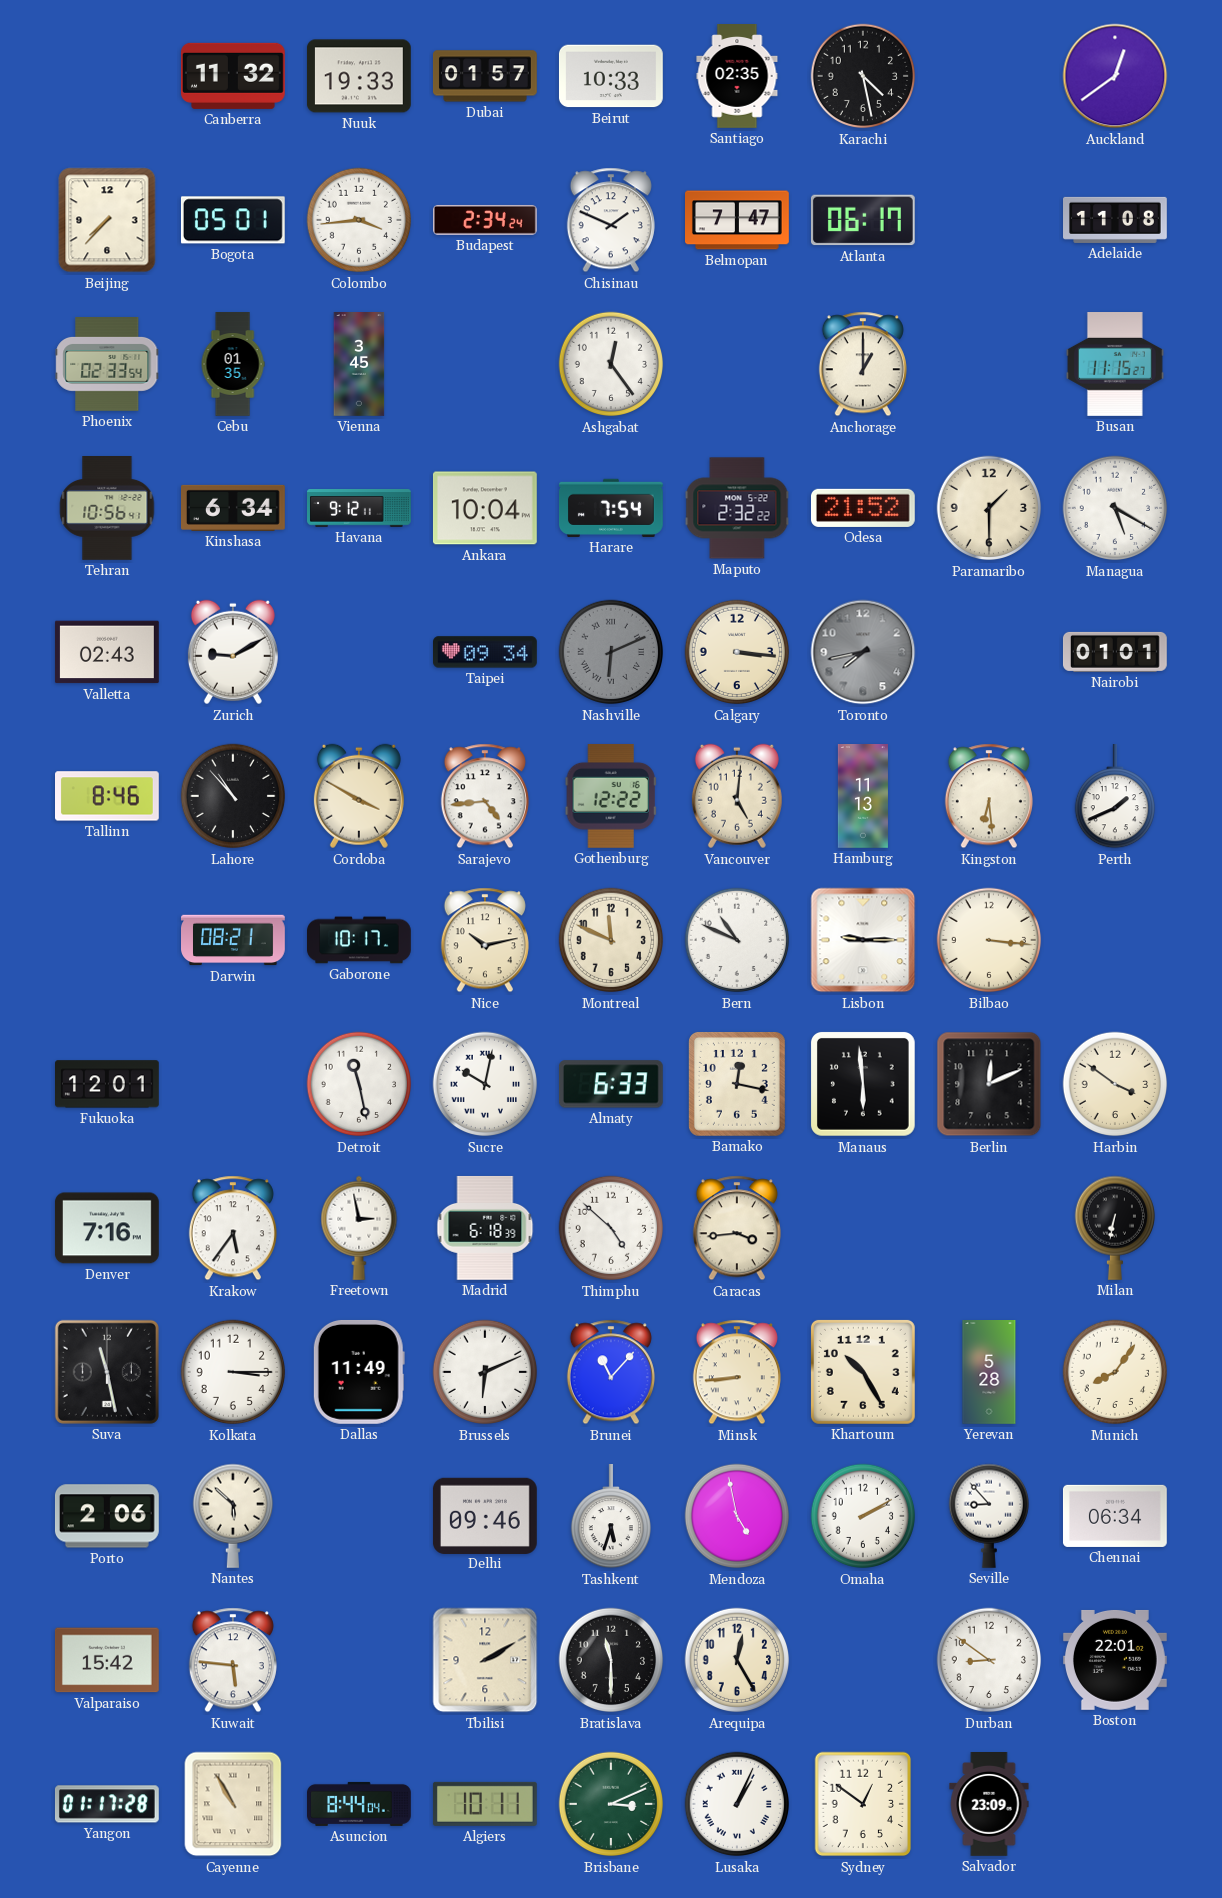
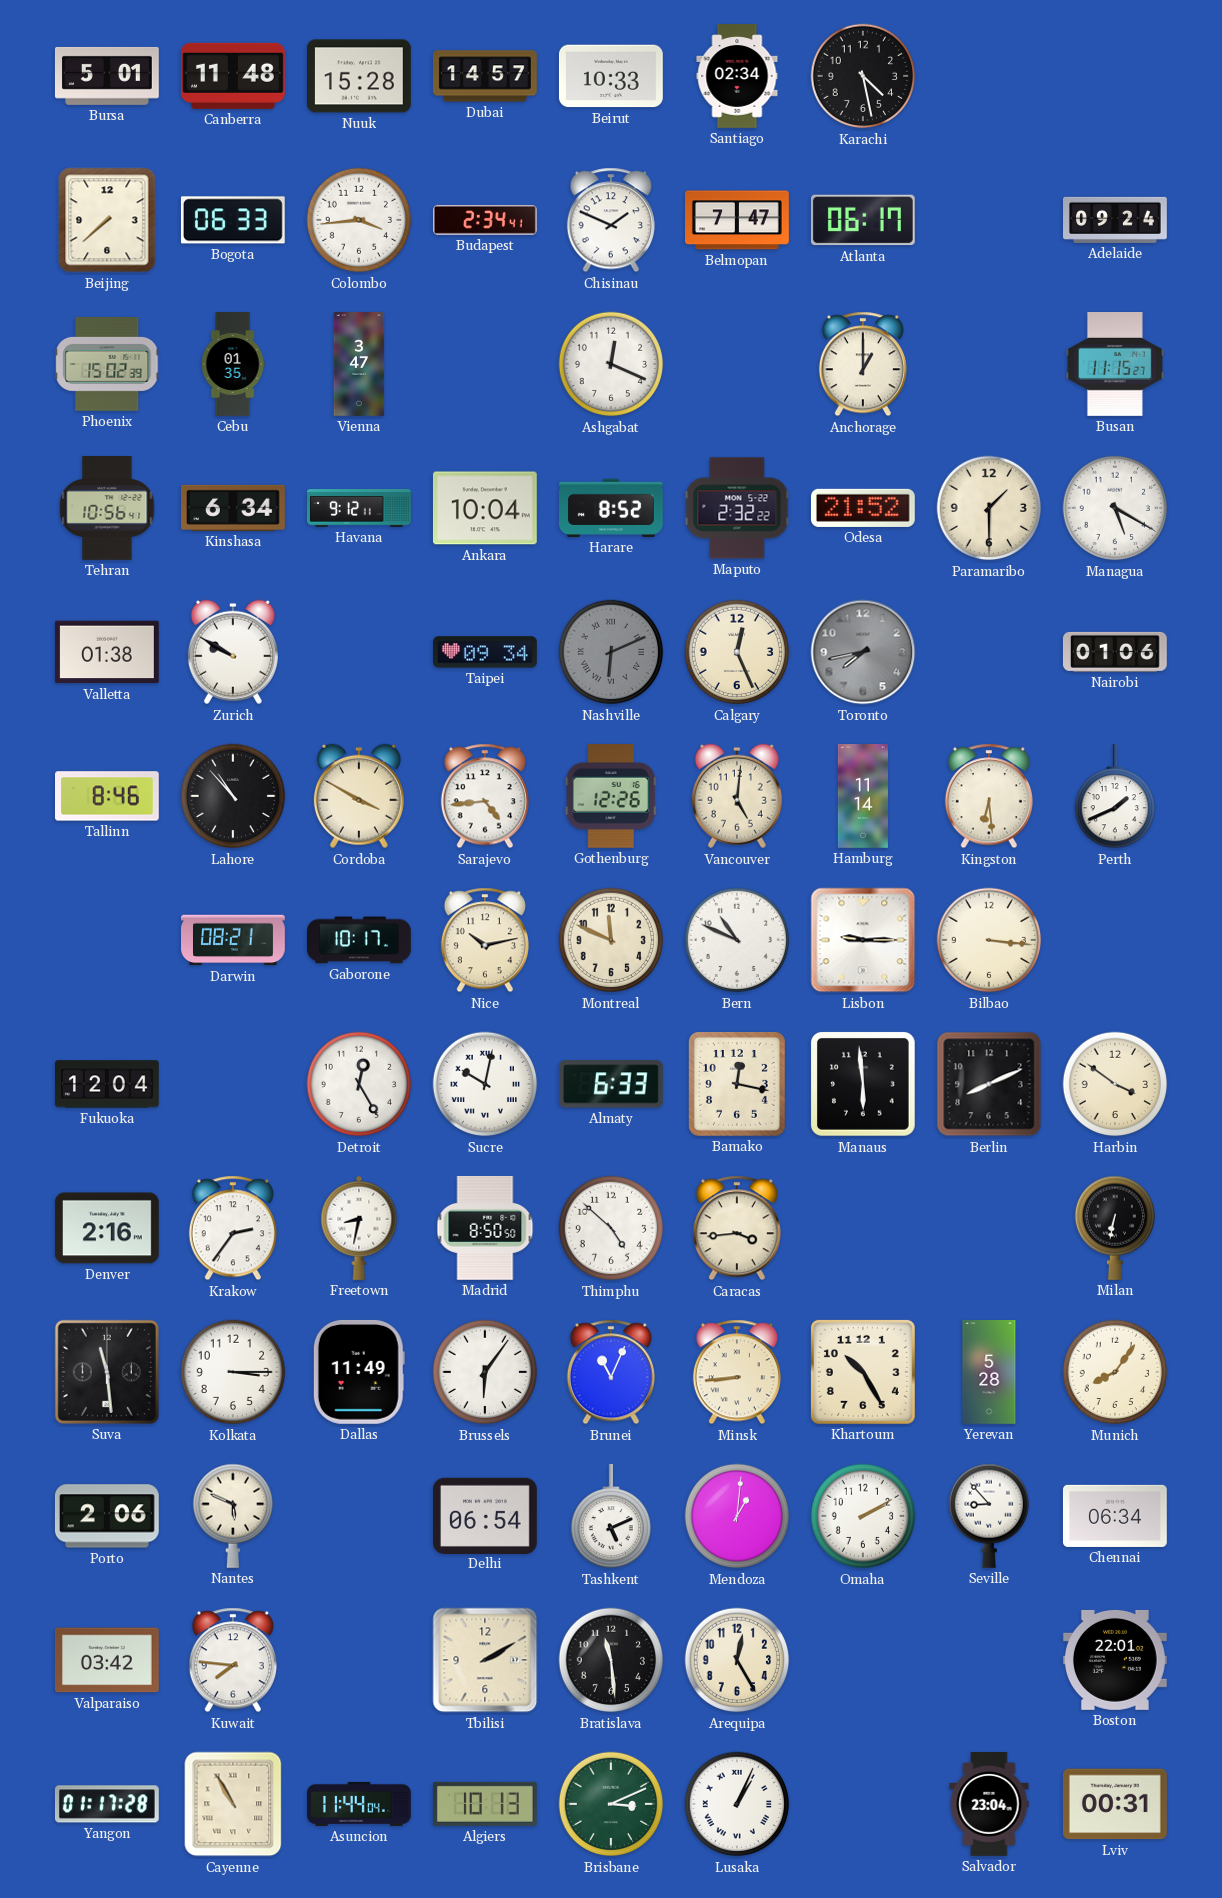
Bursa: none -> 5:01 (107, 76)
Canberra: 11:32 -> 11:48 (233, 76)
Nuuk: 19:33 -> 15:28 (359, 76)
Dubai: 01:57 -> 14:57 (485, 76)
Santiago: 02:35 -> 02:34 (737, 77)
Auckland: 12:39 -> none (1115, 76)
Beijing: 7:37 -> 7:38 (107, 220)
Bogota: 05:01 -> 06:33 (233, 220)
Budapest: 2:34:24 -> 2:34:41 (486, 220)
Adelaide: 11:08 -> 09:24 (1116, 220)
Phoenix: 02:33 -> 15:02 (107, 365)
Vienna: 3:45 -> 3:47 (359, 365)
Ashgabat: 12:24 -> 12:19 (611, 364)
Harare: 7:54 -> 8:52 (612, 508)
Valletta: 02:43 -> 01:38 (107, 652)
Zurich: 9:10 -> 9:50 (233, 652)
Calgary: 3:16 -> 12:26 (737, 652)
Nairobi: 01:01 -> 01:06 (1115, 652)
Gothenburg: 12:22 -> 12:26 (611, 796)
Hamburg: 11:13 -> 11:14 (863, 797)
Fukuoka: 12:01 -> 12:04 (108, 1084)
Detroit: 11:28 -> 12:25 (359, 1084)
Berlin: 12:11 -> 8:11 (989, 1084)
Denver: 7:16 -> 2:16 (107, 1228)
Krakow: 5:36 -> 2:36 (233, 1228)
Freetown: 2:58 -> 8:32 (359, 1228)
Madrid: 6:18 -> 8:50 (485, 1228)
Suva: 11:28 -> 11:29 (107, 1372)
Brussels: 6:11 -> 6:06 (485, 1372)
Brunei: 11:07 -> 11:04 (611, 1372)
Nantes: 5:52 -> 5:49 (232, 1516)
Delhi: 09:46 -> 06:54 (485, 1515)
Tashkent: 5:33 -> 5:11 (610, 1517)
Mendoza: 4:58 -> 1:01 (737, 1516)
Valparaiso: 15:42 -> 03:42 (107, 1660)
Kuwait: 5:46 -> 7:46 (233, 1660)
Bratislava: 11:30 -> 11:29 (611, 1660)
Durban: 8:51 -> none (989, 1660)
Asuncion: 8:44 -> 11:44 (360, 1804)
Algiers: 10:11 -> 10:13 (485, 1804)
Sydney: 12:51 -> none (863, 1804)
Salvador: 23:09 -> 23:04 (989, 1805)
Lviv: none -> 00:31 (1115, 1804)
